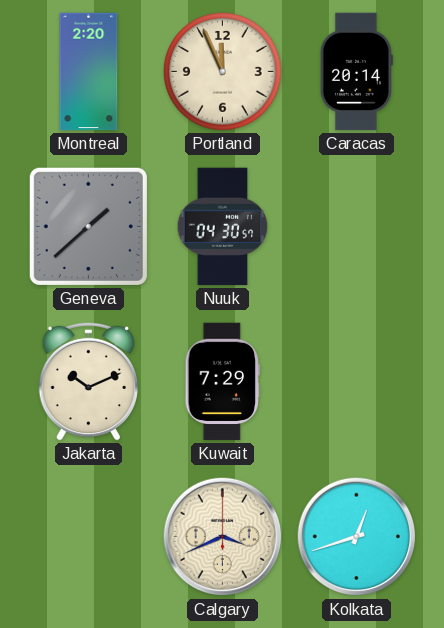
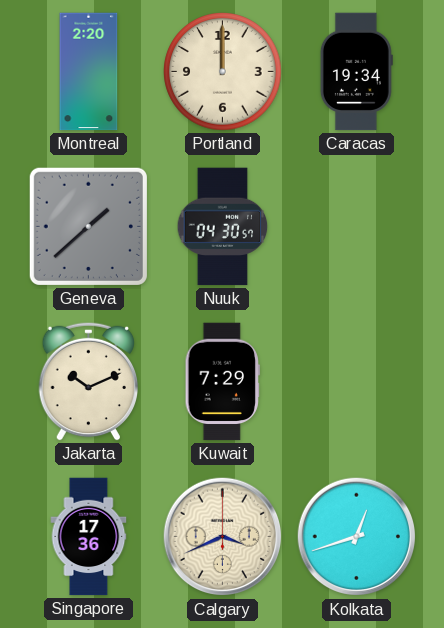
Portland: 11:56 -> 12:00 (223, 72)
Caracas: 20:14 -> 19:34 (356, 72)
Singapore: none -> 17:36 (89, 537)
